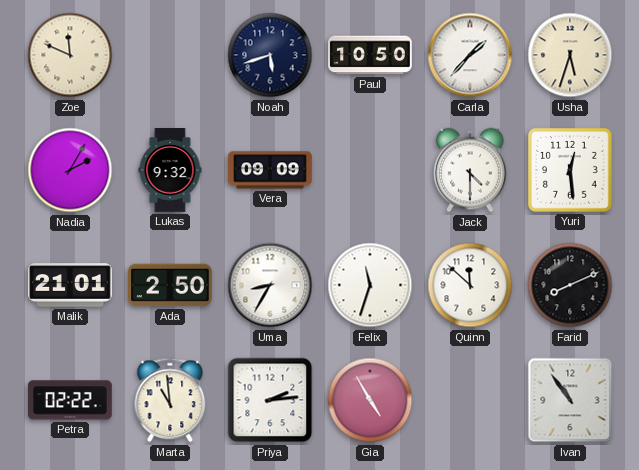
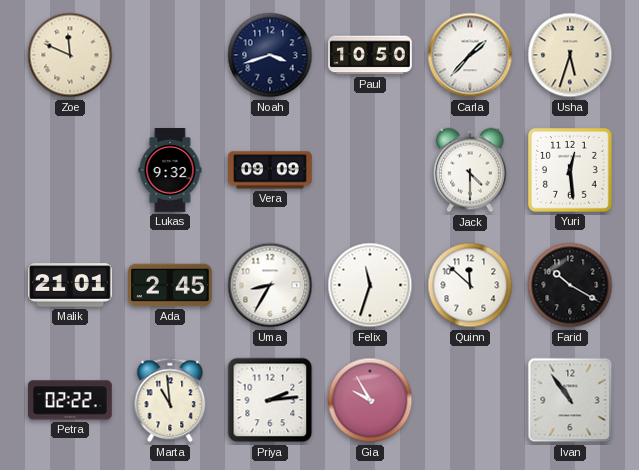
Noah: 5:42 -> 3:42 (270, 55)
Nadia: 2:05 -> none (70, 170)
Ada: 2:50 -> 2:45 (171, 285)
Farid: 8:11 -> 10:20 (570, 285)
Gia: 4:55 -> 9:55 (370, 400)
